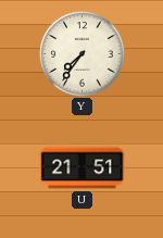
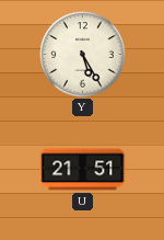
Y: 7:36 -> 5:25 (83, 55)
